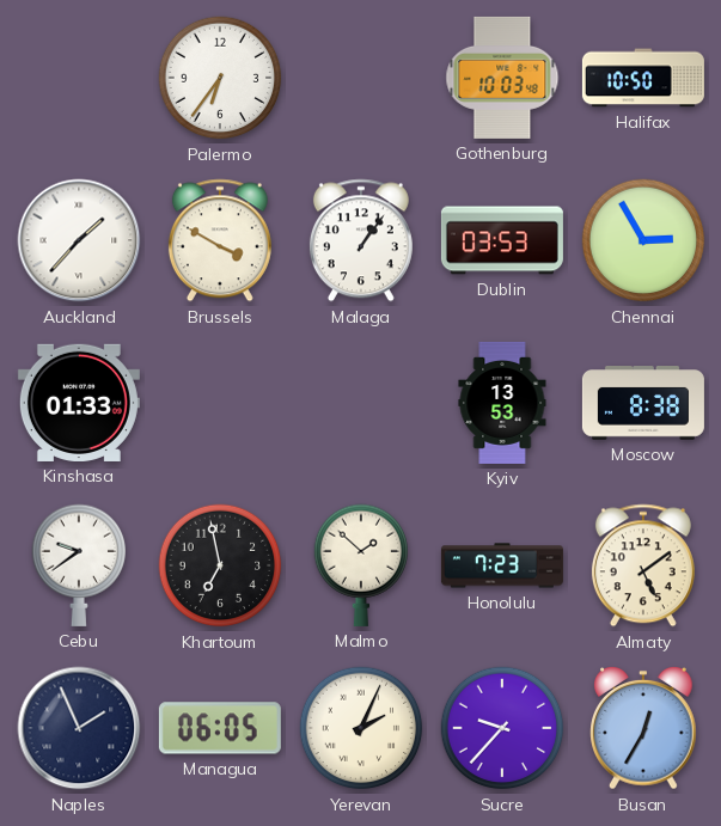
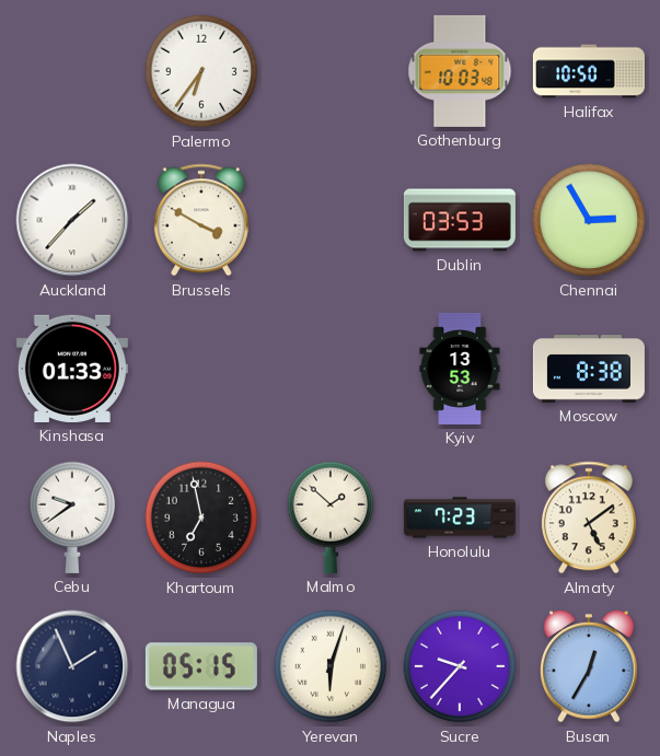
Malaga: 1:06 -> none (361, 240)
Managua: 06:05 -> 05:15 (201, 666)
Yerevan: 2:04 -> 6:03 (331, 666)
